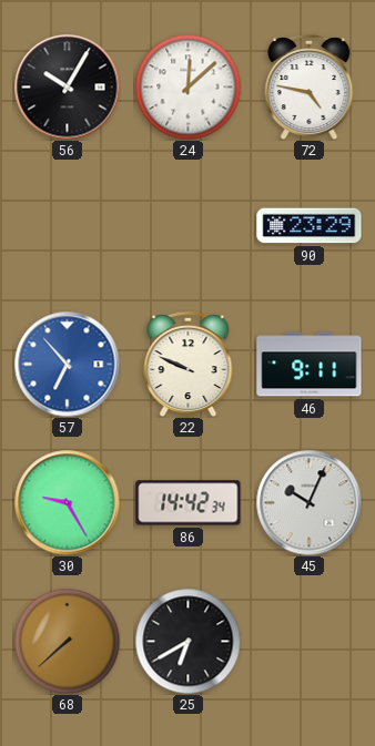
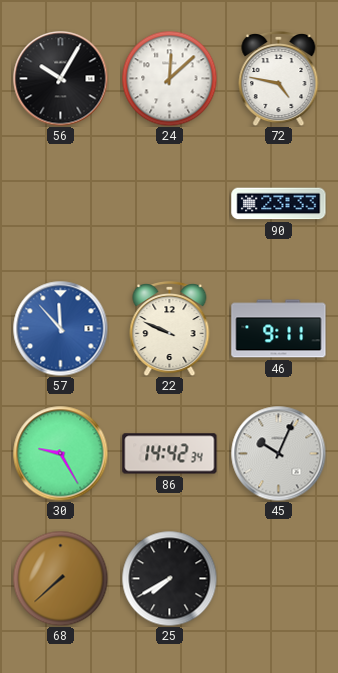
90: 23:29 -> 23:33 (279, 204)
57: 6:53 -> 11:53 (60, 328)
25: 6:40 -> 7:40 (169, 578)
